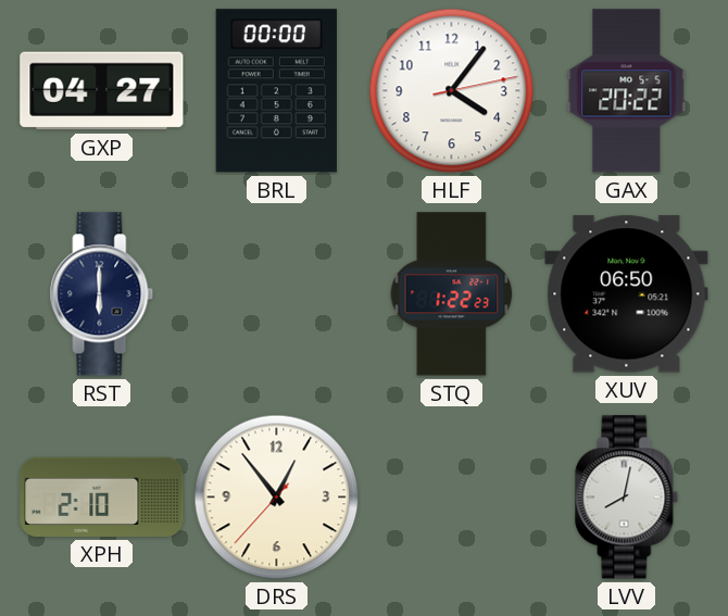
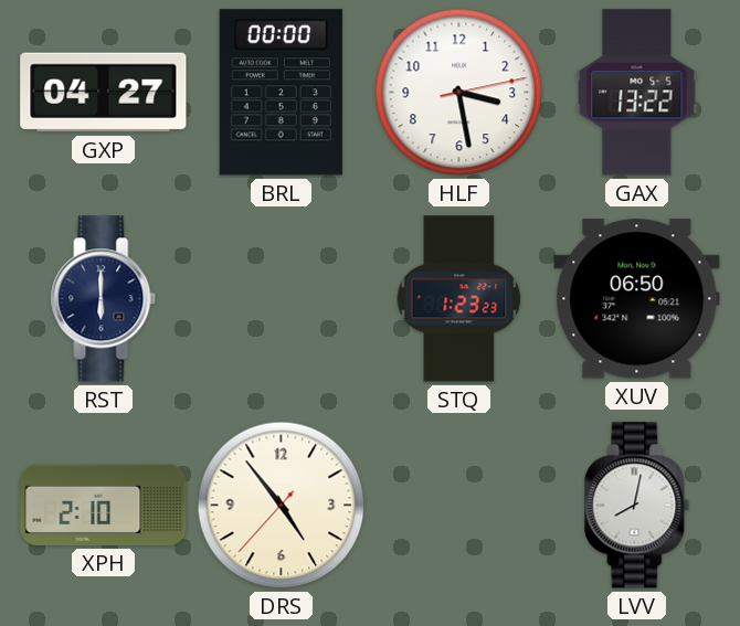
HLF: 4:06 -> 3:28 (459, 93)
GAX: 20:22 -> 13:22 (637, 93)
STQ: 1:22 -> 1:23 (459, 299)
DRS: 12:53 -> 4:53 (282, 506)
